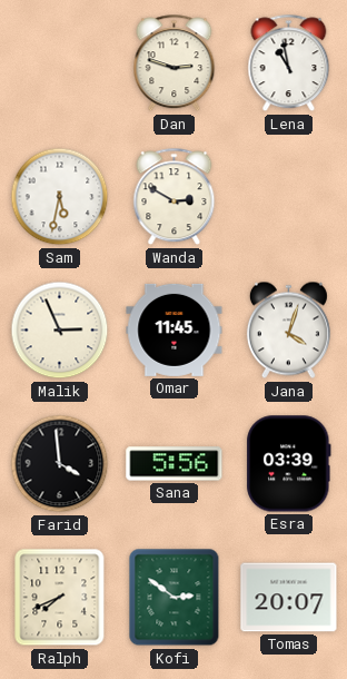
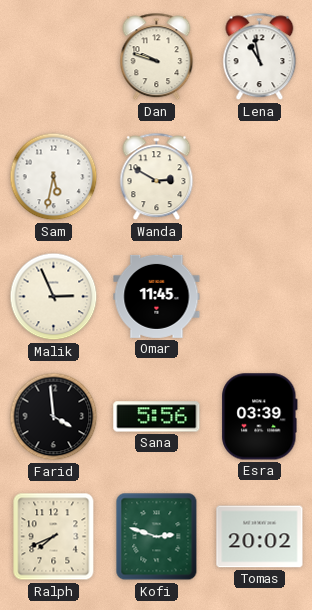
Dan: 2:48 -> 9:48 (157, 57)
Jana: 4:03 -> none (288, 331)
Kofi: 2:51 -> 2:48 (157, 537)
Tomas: 20:07 -> 20:02 (260, 537)
